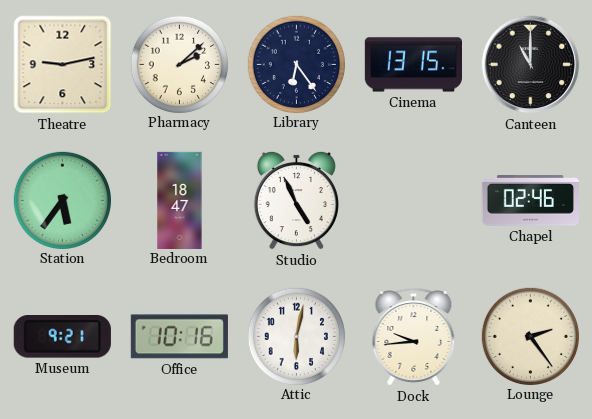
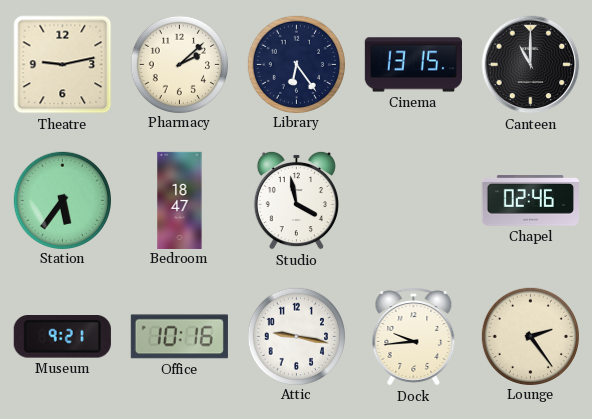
Studio: 4:56 -> 3:58 (296, 200)
Attic: 6:02 -> 9:17 (296, 336)
